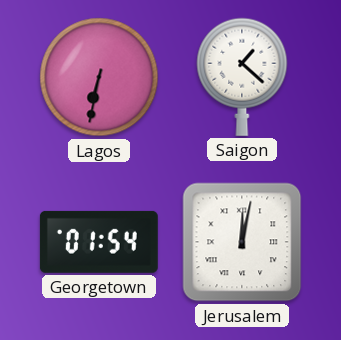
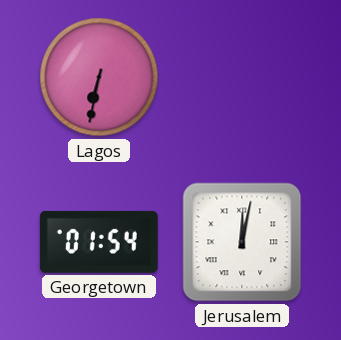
Saigon: 1:22 -> none (242, 77)
